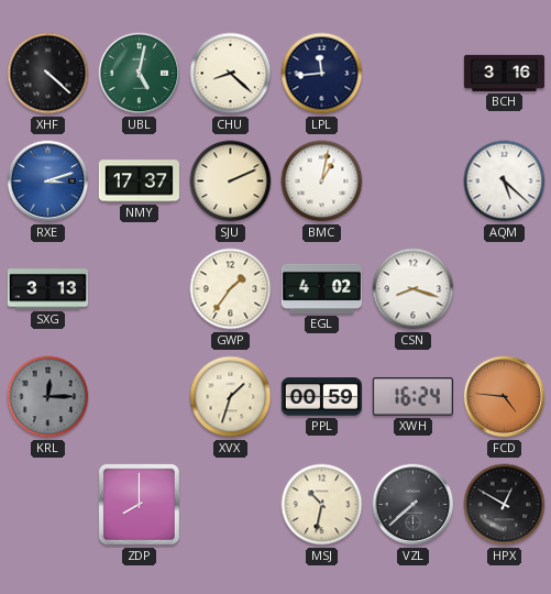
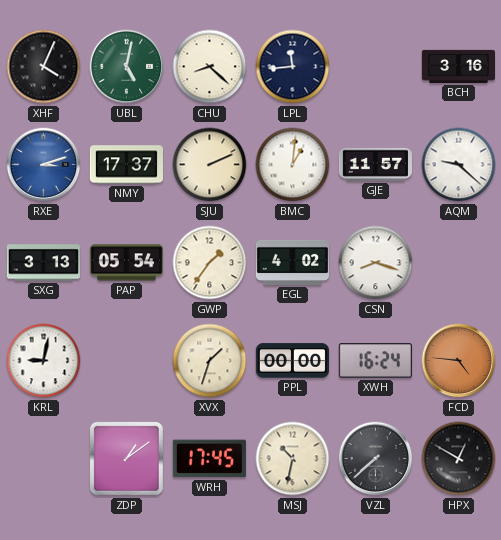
XHF: 4:22 -> 4:04 (44, 67)
BMC: 1:02 -> 1:01 (293, 165)
GJE: none -> 11:57 (375, 164)
AQM: 5:22 -> 9:22 (459, 165)
PAP: none -> 05:54 (126, 263)
KRL: 12:15 -> 9:02 (44, 361)
KRL dial: grey -> white (44, 361)
PPL: 00:59 -> 00:00 (292, 361)
ZDP: 8:00 -> 1:09 (126, 458)
WRH: none -> 17:45 (209, 459)
